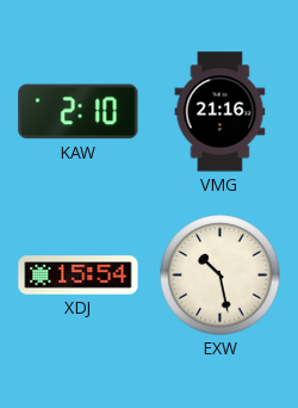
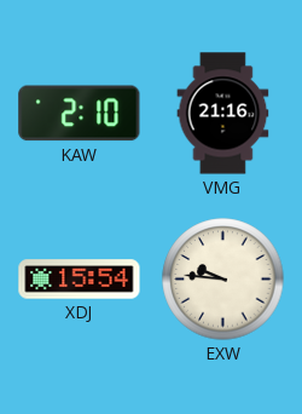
EXW: 10:28 -> 9:46 (223, 280)
